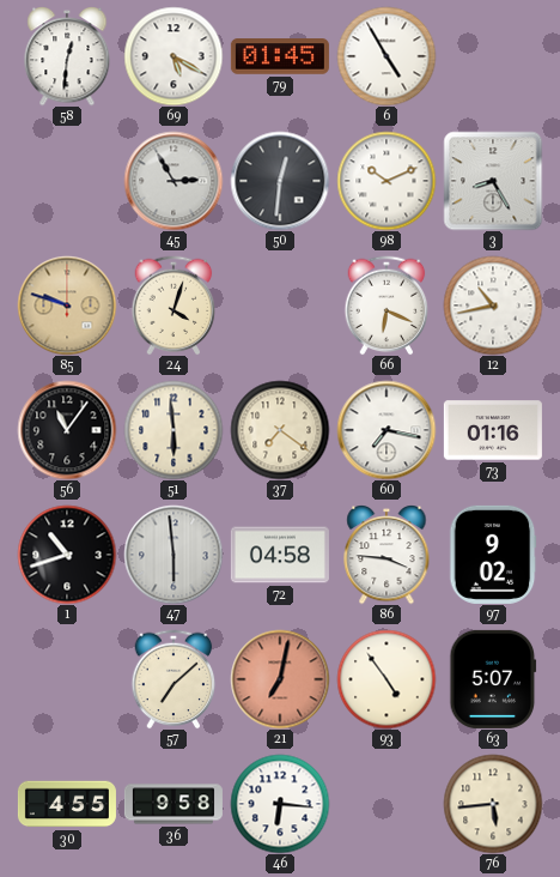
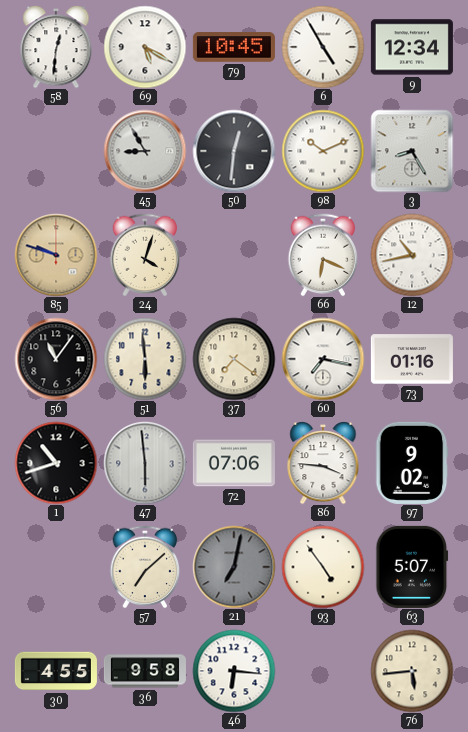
79: 01:45 -> 10:45 (234, 47)
9: none -> 12:34 (412, 47)
45: 2:55 -> 8:55 (145, 151)
72: 04:58 -> 07:06 (234, 463)
21 dial: salmon -> grey (234, 567)
